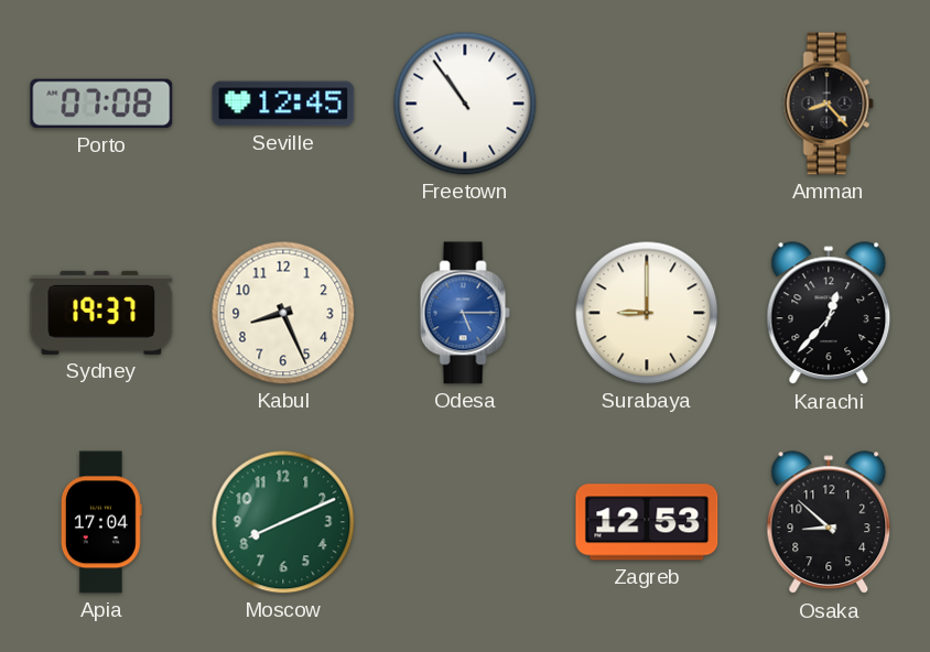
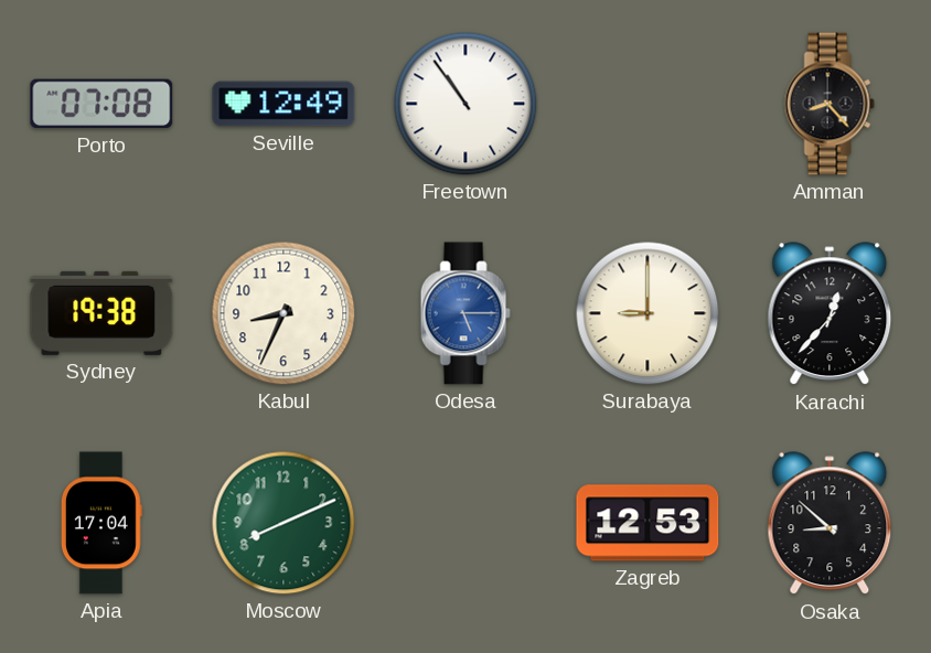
Seville: 12:45 -> 12:49 (283, 104)
Sydney: 19:37 -> 19:38 (101, 313)
Kabul: 8:26 -> 8:34 (283, 313)
